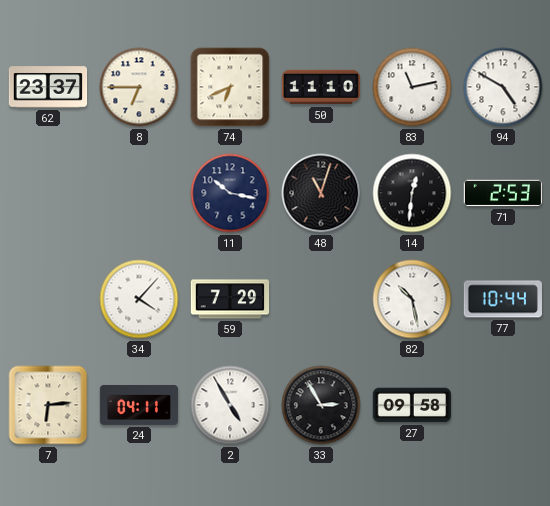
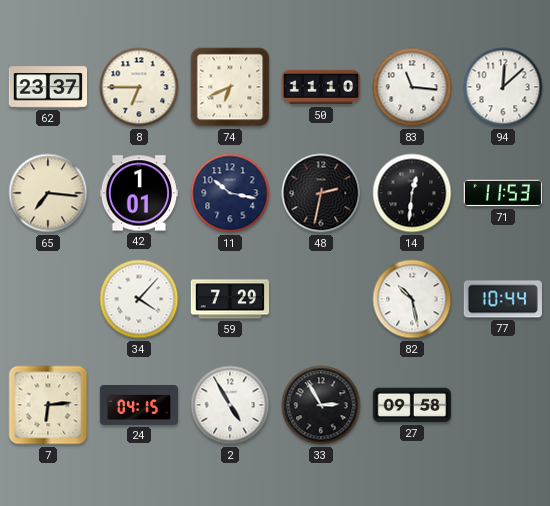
83: 11:13 -> 11:16 (412, 87)
94: 4:50 -> 12:08 (503, 87)
65: none -> 7:16 (48, 193)
42: none -> 1:01 (138, 193)
48: 11:03 -> 2:32 (321, 193)
71: 2:53 -> 11:53 (502, 193)
24: 04:11 -> 04:15 (139, 405)
